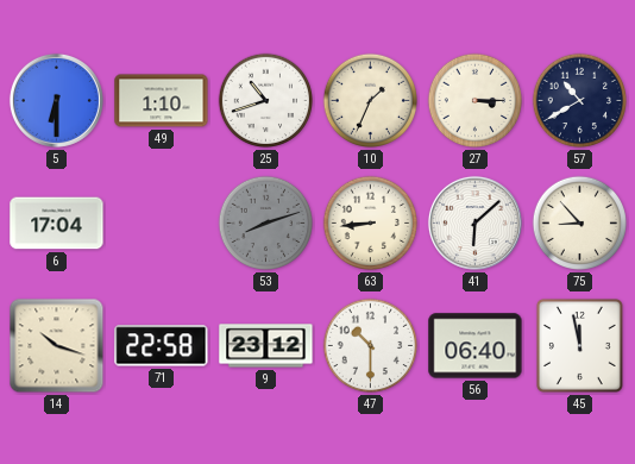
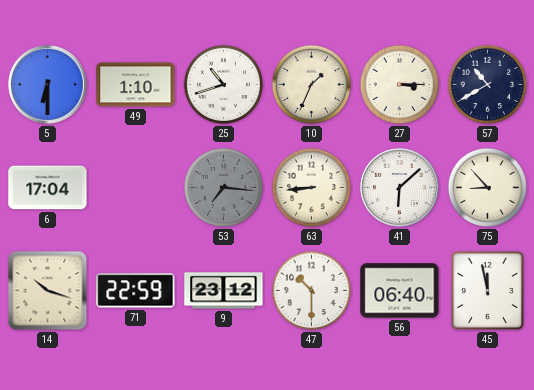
53: 8:12 -> 7:16 (224, 188)
71: 22:58 -> 22:59 (136, 291)
